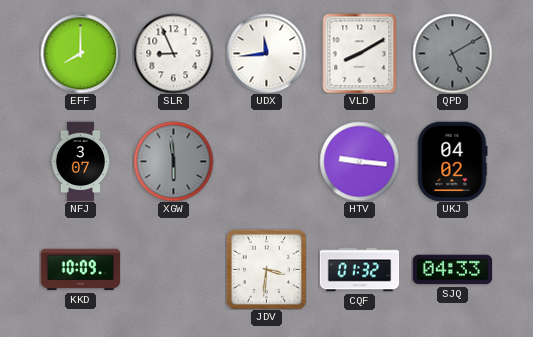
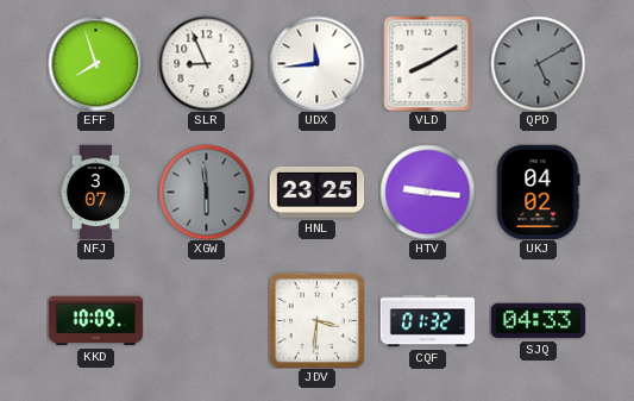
EFF: 8:00 -> 7:57 (95, 63)
HNL: none -> 23:25 (316, 192)
